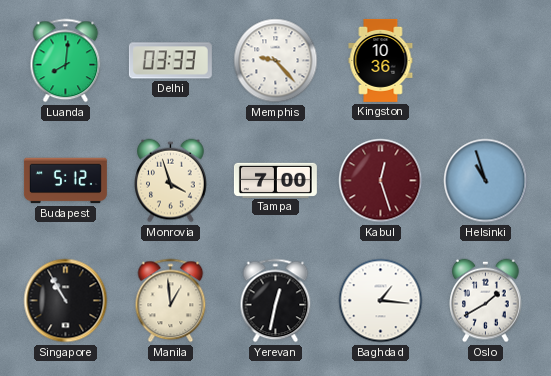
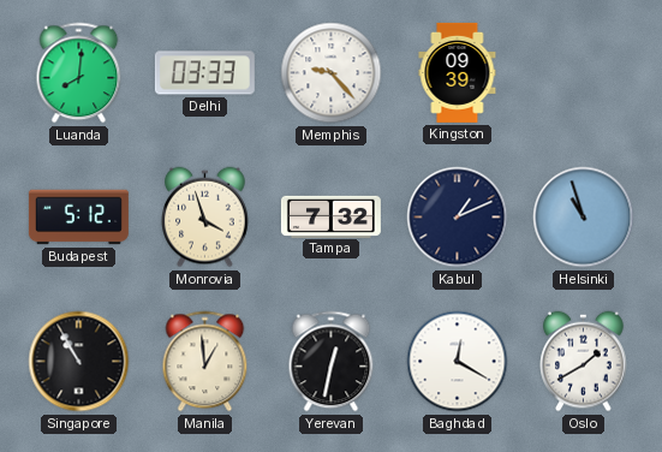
Kingston: 10:36 -> 09:39 (458, 72)
Tampa: 7:00 -> 7:32 (330, 216)
Kabul: 12:27 -> 1:11 (458, 218)
Kabul dial: burgundy -> navy (458, 218)
Baghdad: 1:16 -> 12:20 (458, 362)
